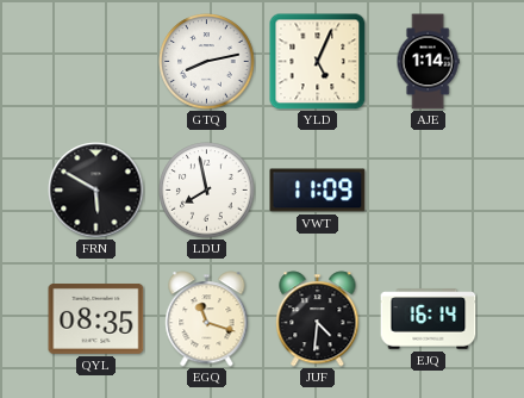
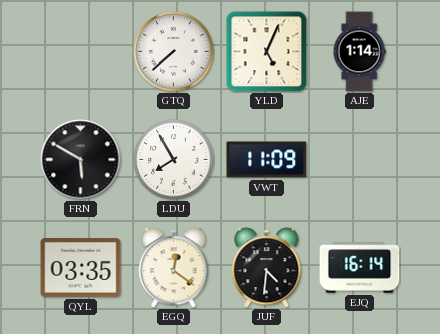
GTQ: 8:13 -> 7:38 (174, 52)
LDU: 7:58 -> 7:55 (174, 160)
QYL: 08:35 -> 03:35 (81, 268)
EGQ: 11:18 -> 12:21 (174, 268)
